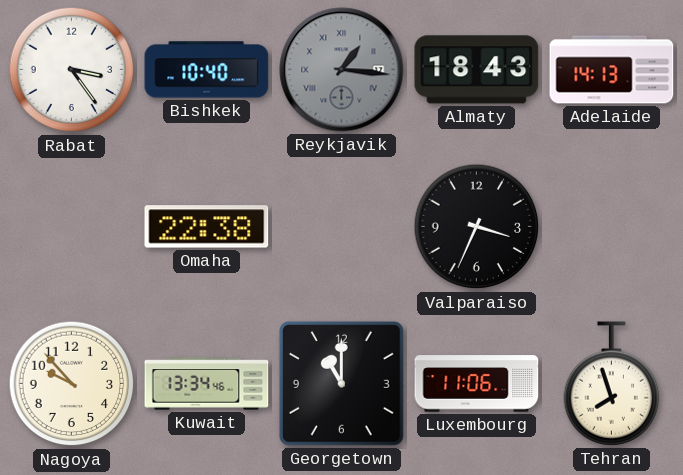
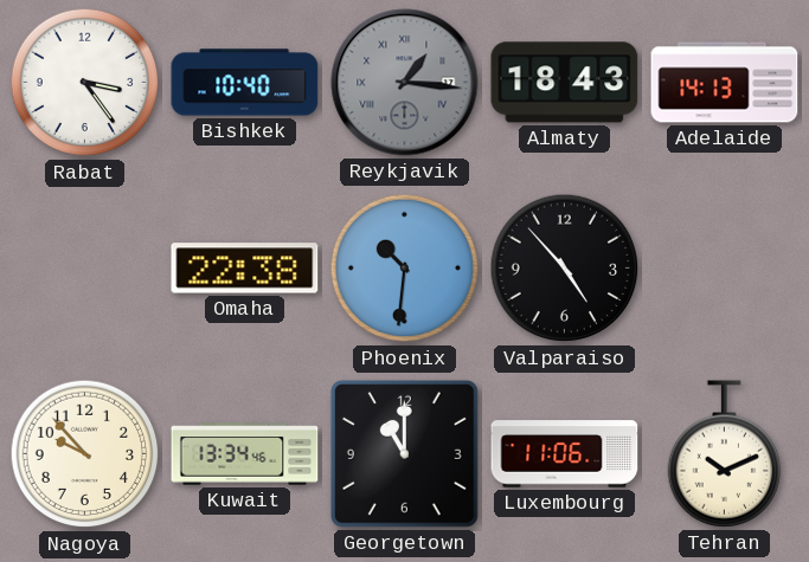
Phoenix: none -> 10:31 (405, 269)
Valparaiso: 3:34 -> 4:53 (565, 269)
Tehran: 7:57 -> 10:11 (724, 454)
